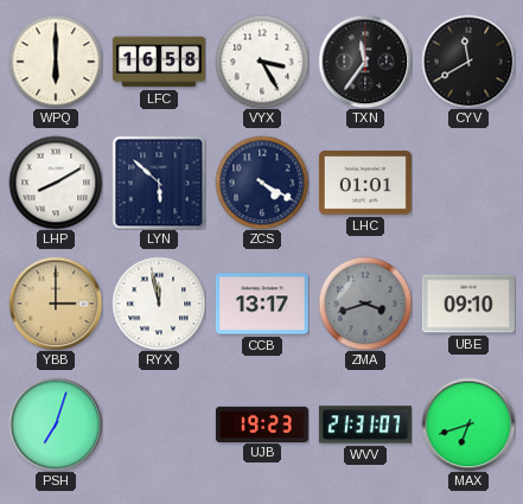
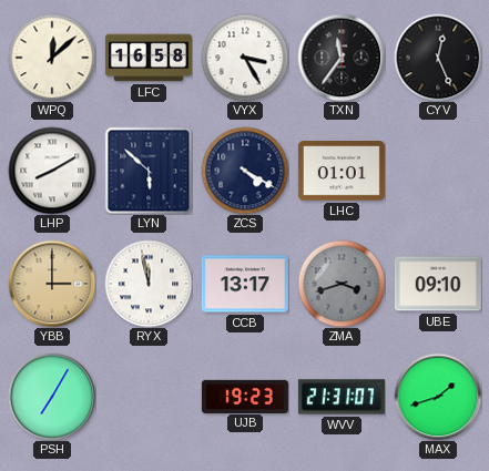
WPQ: 6:00 -> 12:08 (52, 58)
CYV: 11:40 -> 12:26 (438, 58)
PSH: 7:03 -> 7:05 (52, 397)
MAX: 6:42 -> 1:42 (438, 397)
